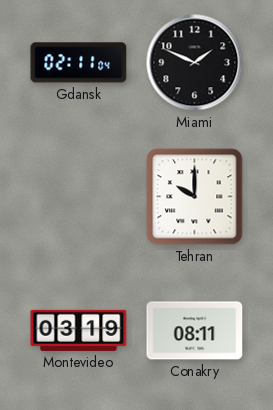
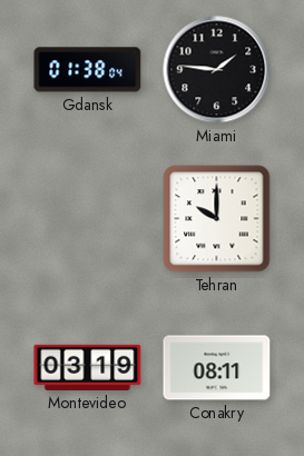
Gdansk: 02:11 -> 01:38 (88, 70)
Miami: 1:49 -> 1:46 (217, 70)
